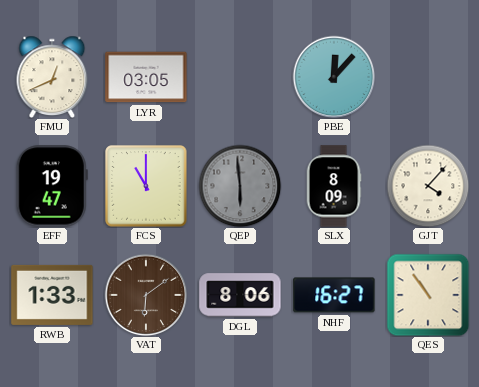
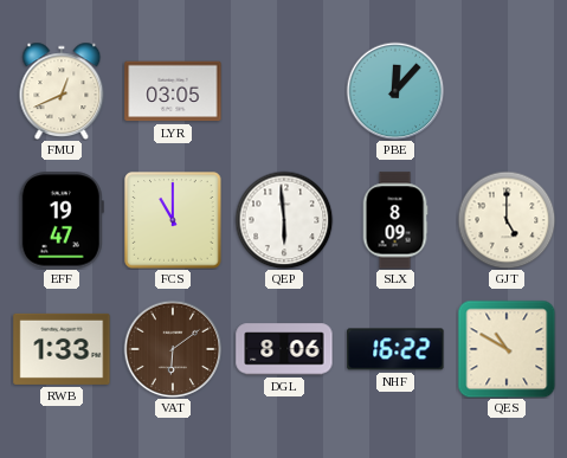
QEP dial: grey -> white (284, 220)
GJT: 4:07 -> 5:00 (507, 220)
NHF: 16:27 -> 16:22 (395, 349)
QES: 10:54 -> 10:50 (507, 349)
